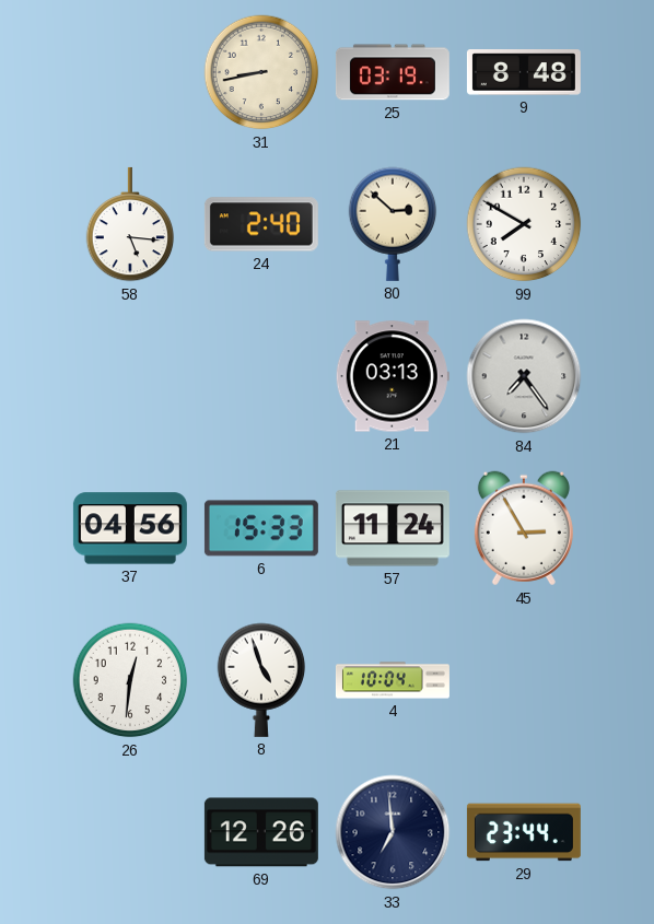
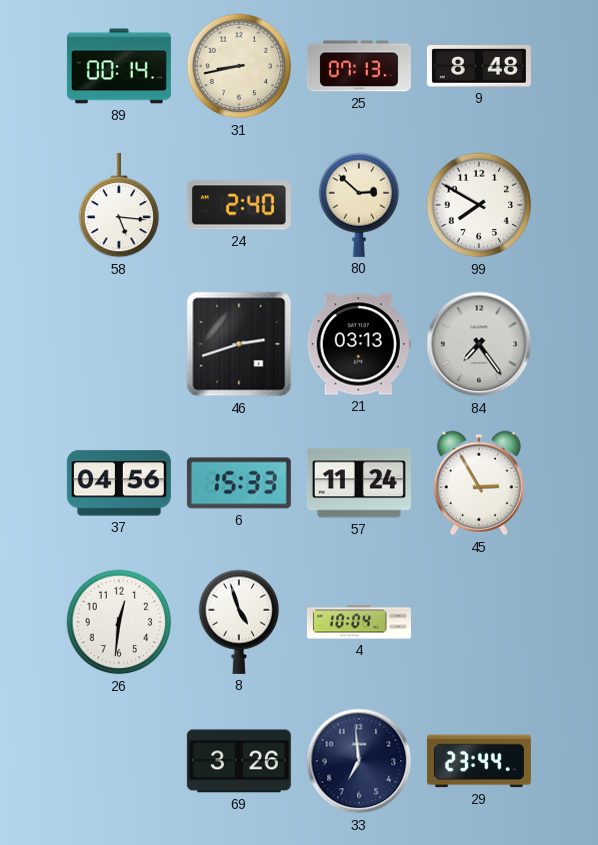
89: none -> 00:14 (119, 66)
25: 03:19 -> 07:13 (359, 66)
46: none -> 2:42 (239, 344)
69: 12:26 -> 3:26 (239, 761)
